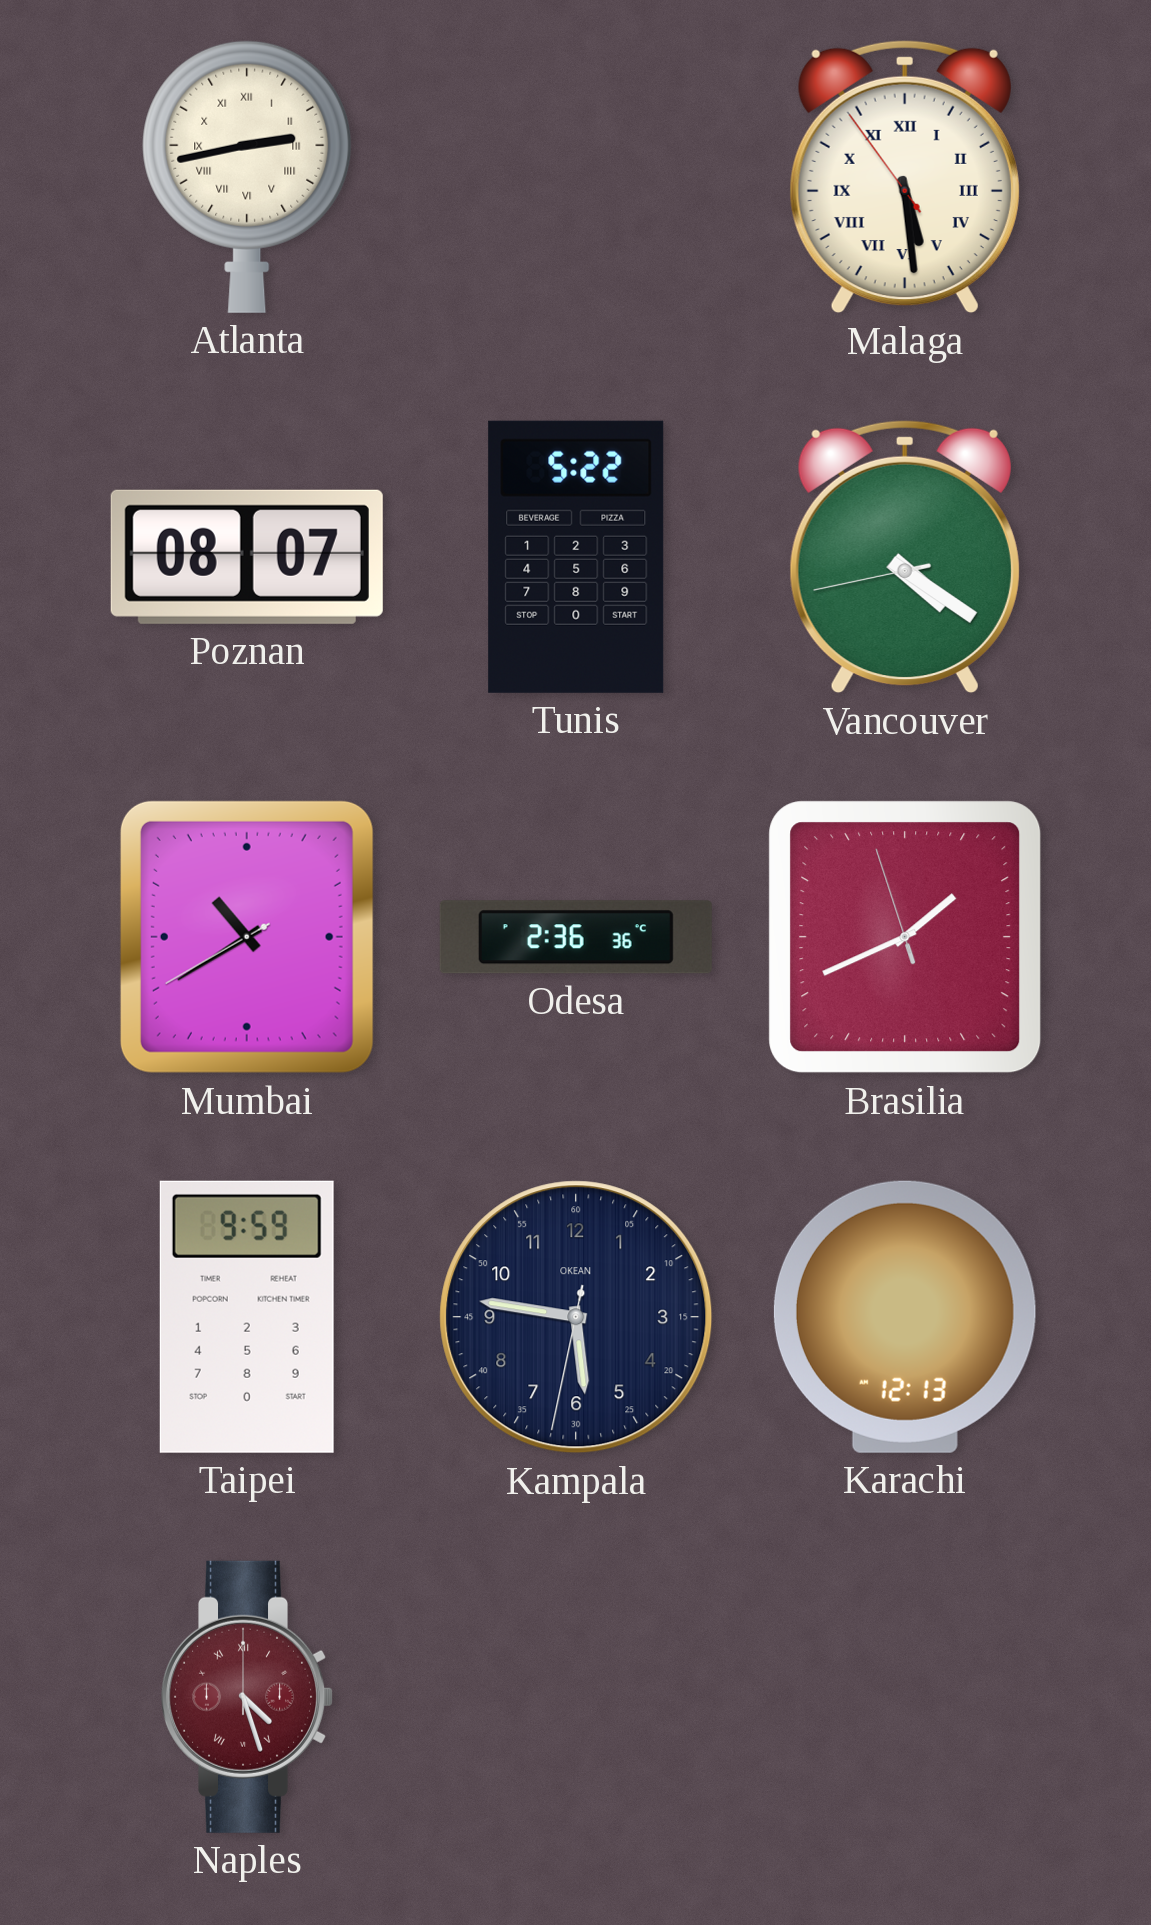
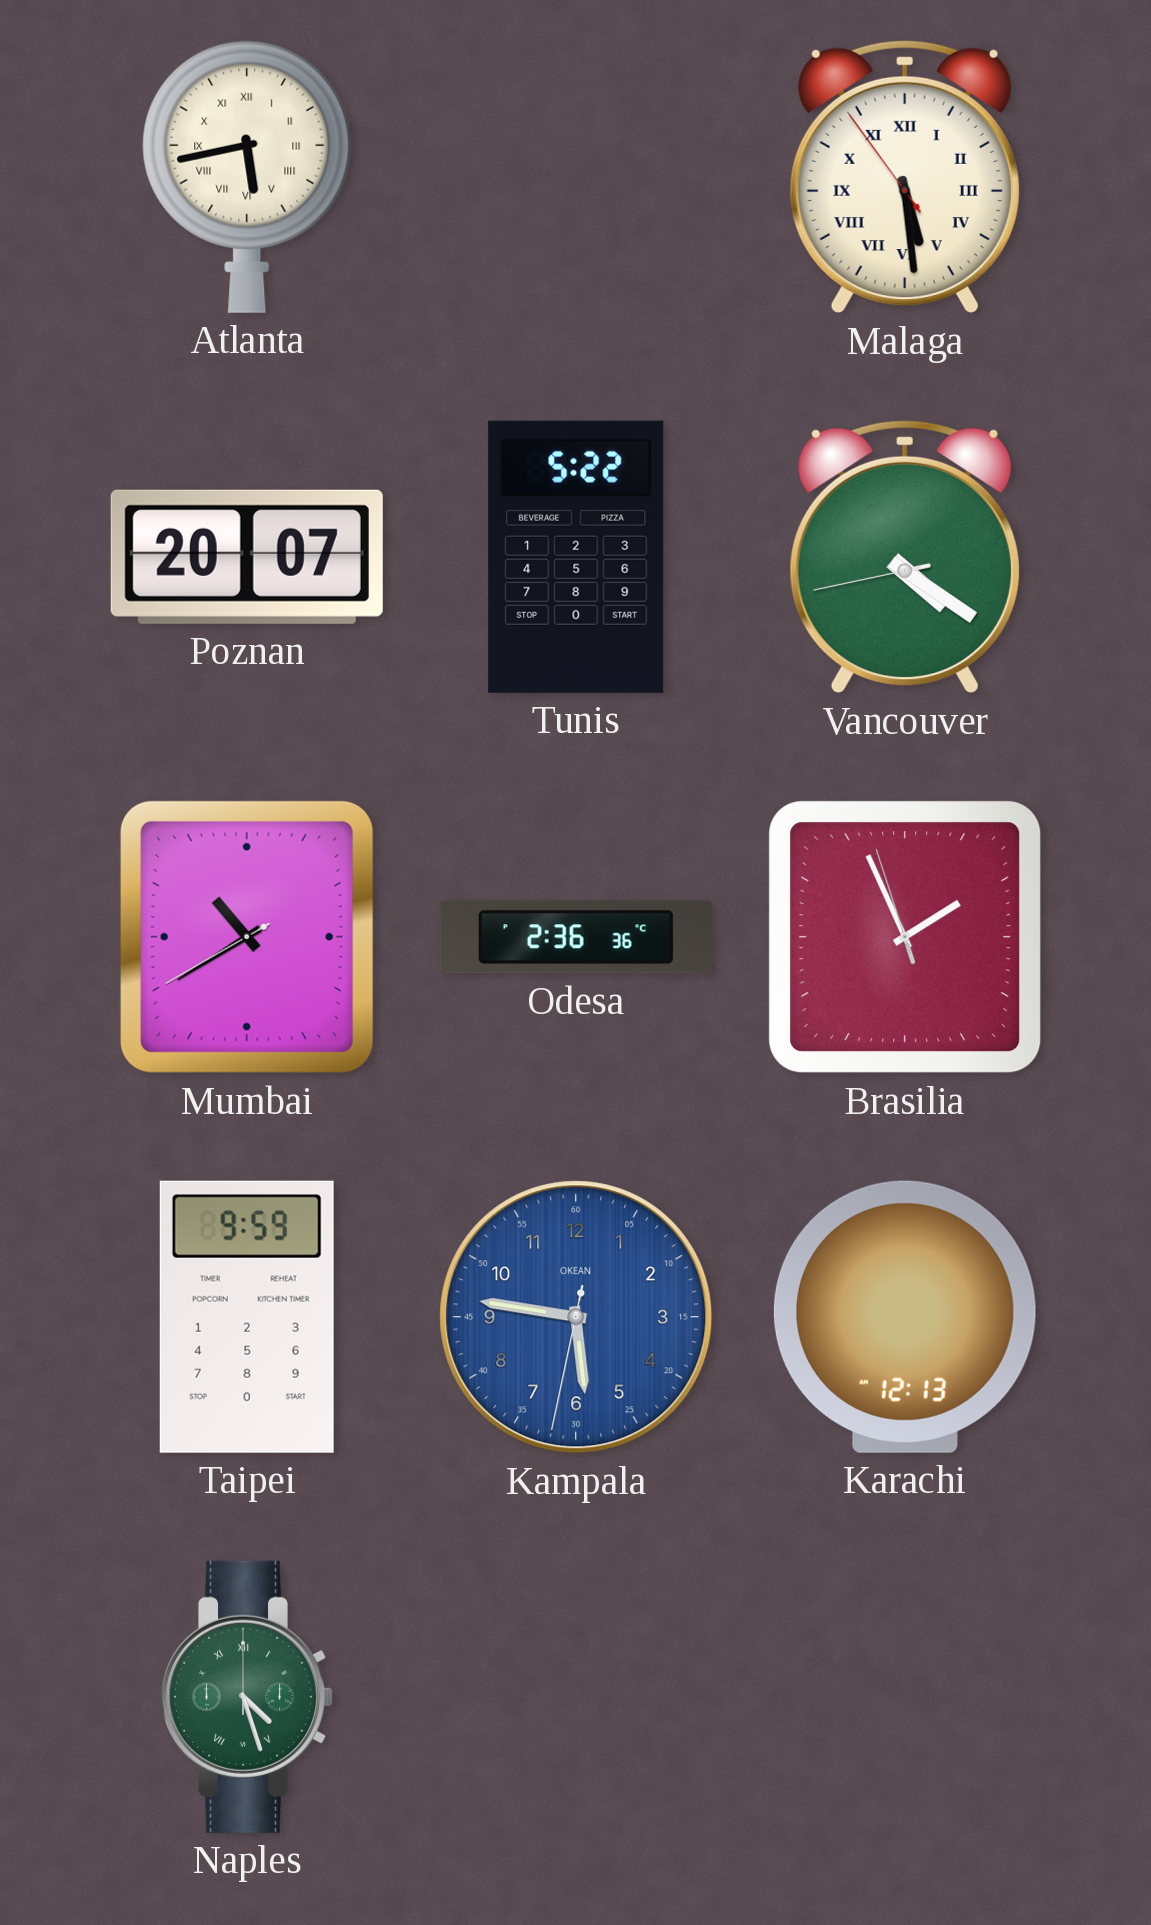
Atlanta: 2:43 -> 5:43 (247, 176)
Poznan: 08:07 -> 20:07 (247, 557)
Brasilia: 1:40 -> 1:55 (905, 937)
Kampala dial: navy -> blue (576, 1317)
Naples dial: burgundy -> green (248, 1697)
